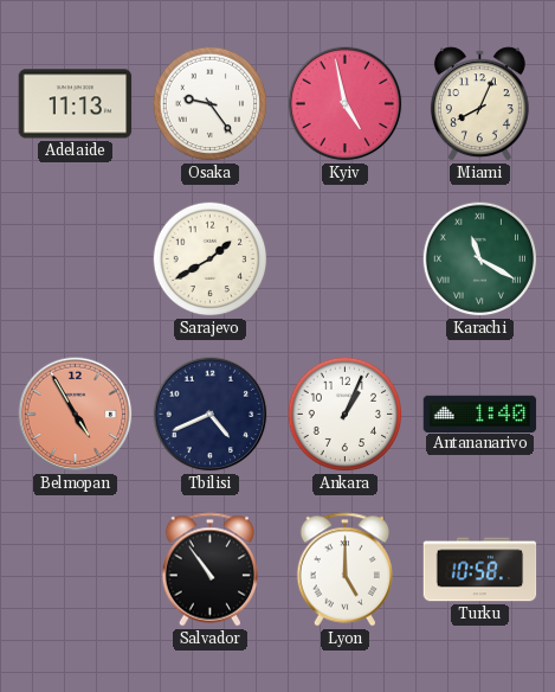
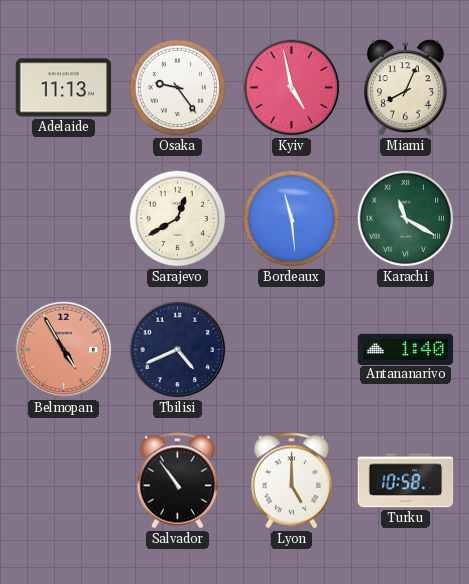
Sarajevo: 1:40 -> 12:40 (178, 219)
Bordeaux: none -> 11:29 (292, 219)
Ankara: 1:04 -> none (346, 415)
